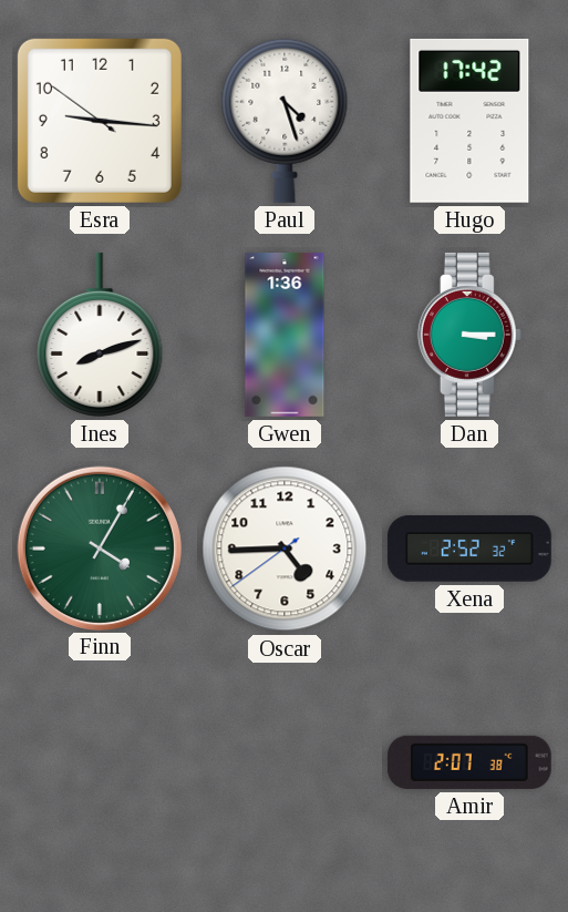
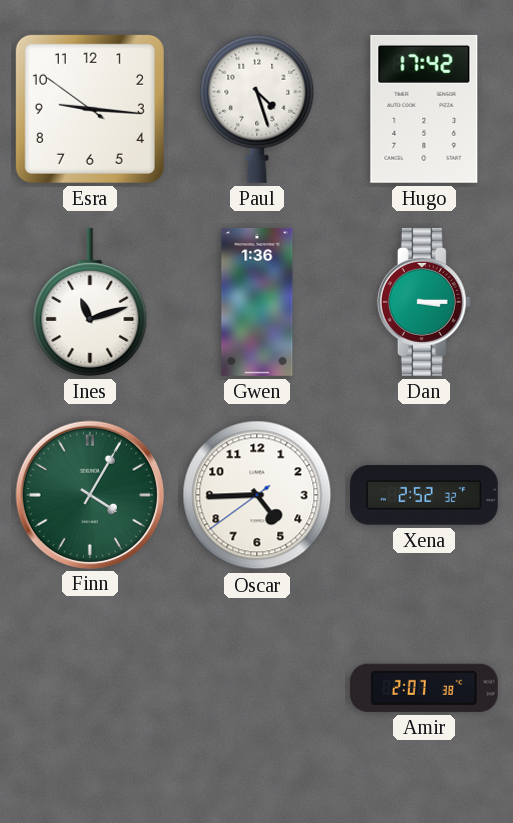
Ines: 8:12 -> 11:12 (90, 302)
